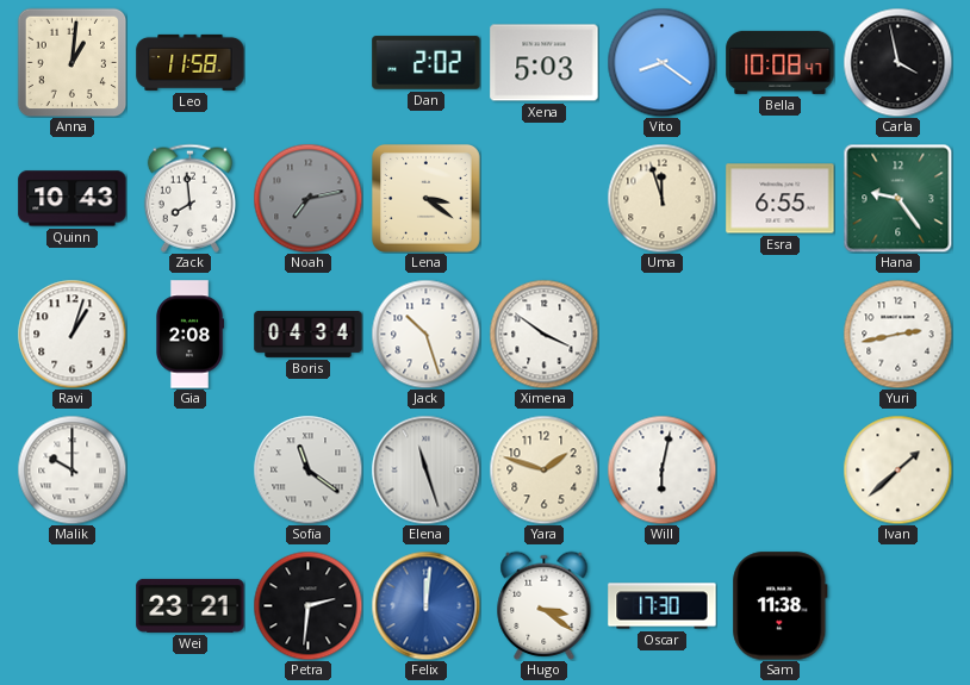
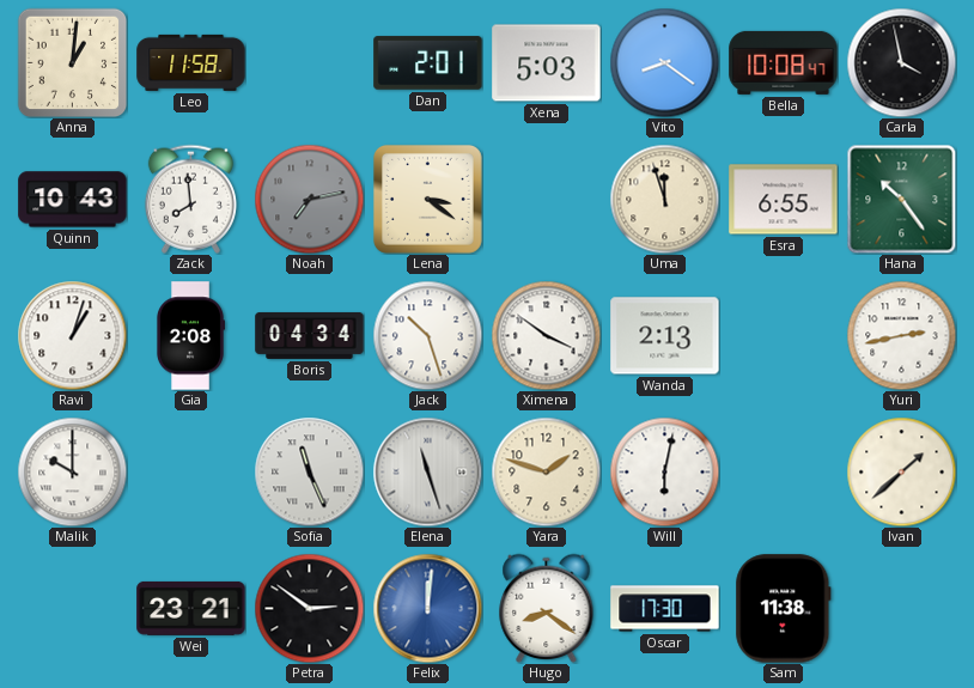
Dan: 2:02 -> 2:01 (428, 63)
Hana: 9:24 -> 10:24 (901, 199)
Wanda: none -> 2:13 (665, 336)
Sofia: 11:21 -> 11:26 (309, 471)
Petra: 2:31 -> 2:51 (309, 608)
Hugo: 3:21 -> 8:21 (547, 608)
